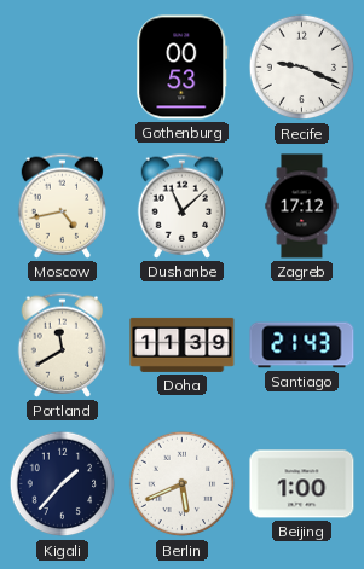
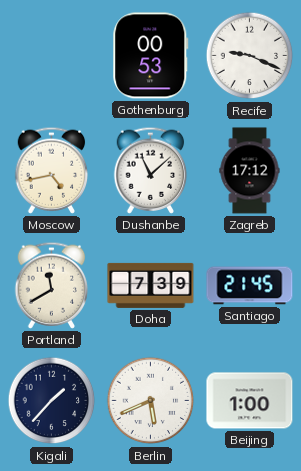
Doha: 11:39 -> 7:39 (151, 285)
Santiago: 21:43 -> 21:45 (250, 286)
